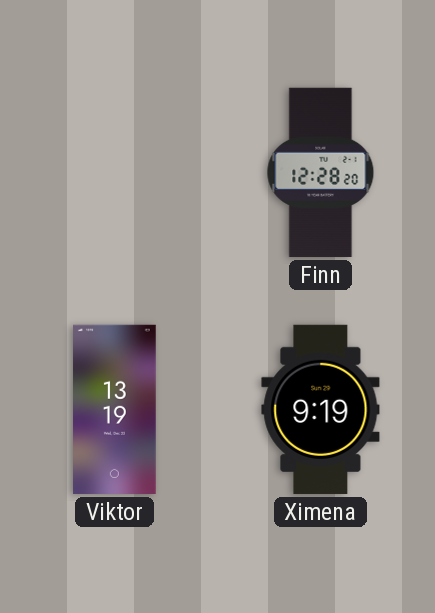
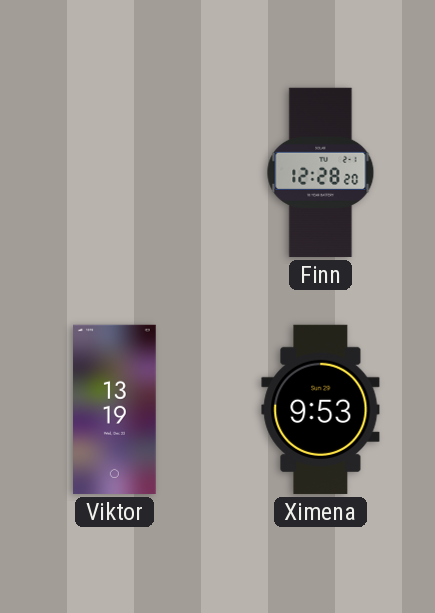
Ximena: 9:19 -> 9:53 (321, 409)
